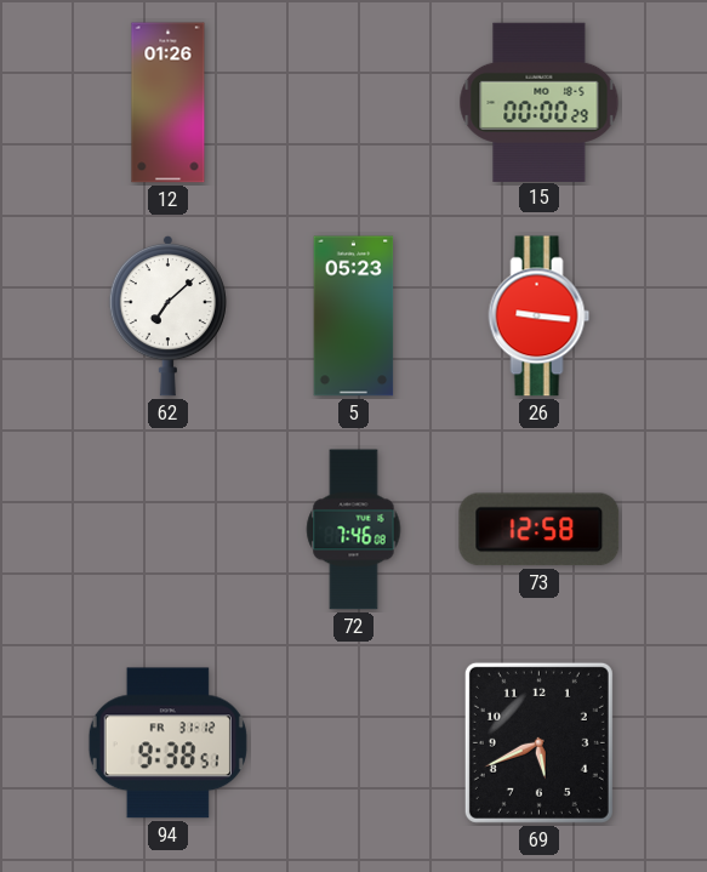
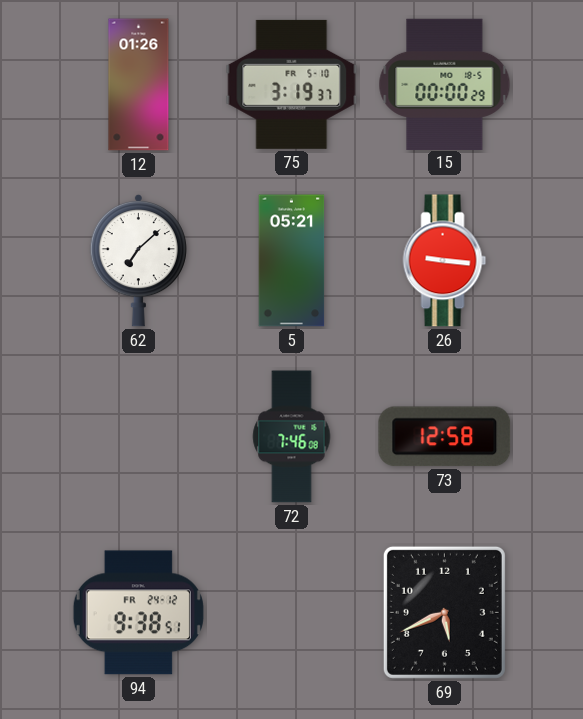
75: none -> 3:19 (292, 84)
5: 05:23 -> 05:21 (292, 261)
94 date: FR 31-12 -> FR 24-12 (138, 613)
